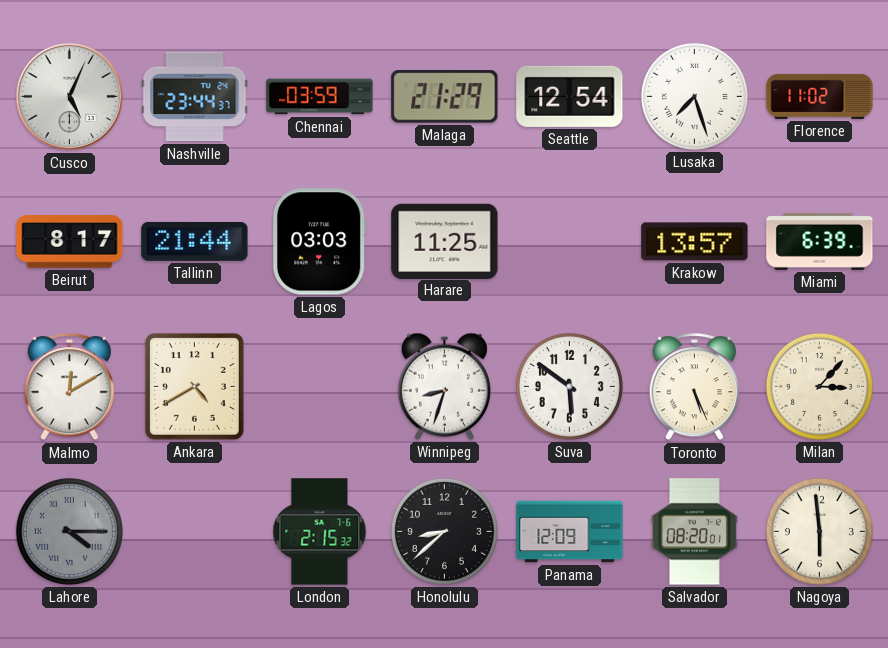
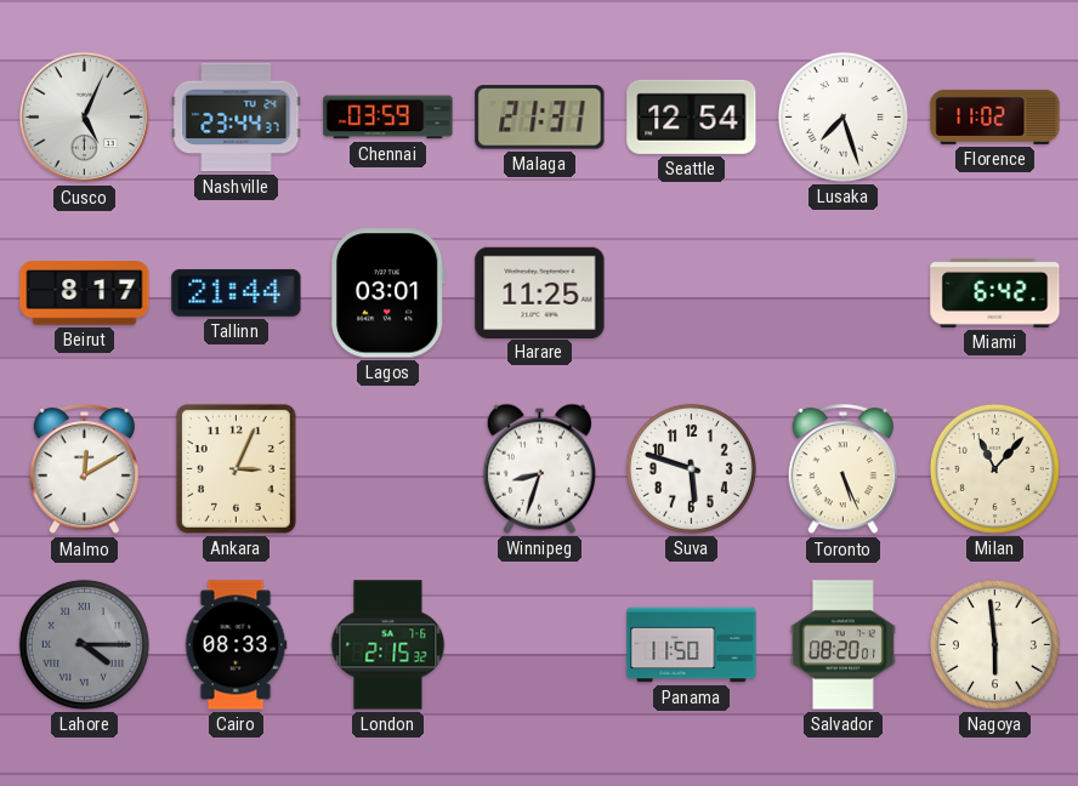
Malaga: 21:29 -> 21:31 (540, 118)
Lagos: 03:03 -> 03:01 (387, 294)
Krakow: 13:57 -> none (695, 242)
Miami: 6:39 -> 6:42 (995, 292)
Ankara: 4:40 -> 3:04 (236, 468)
Suva: 5:51 -> 5:48 (691, 468)
Milan: 3:07 -> 11:07 (994, 468)
Cairo: none -> 08:33 (236, 645)
Honolulu: 8:38 -> none (444, 531)
Panama: 12:09 -> 11:50 (692, 645)
